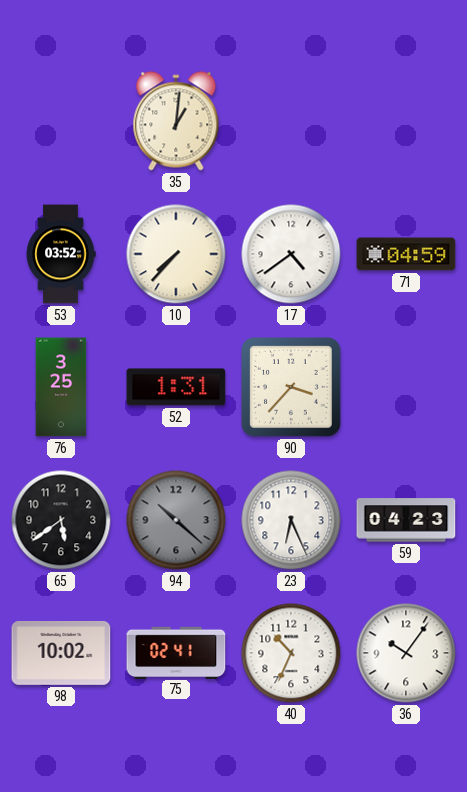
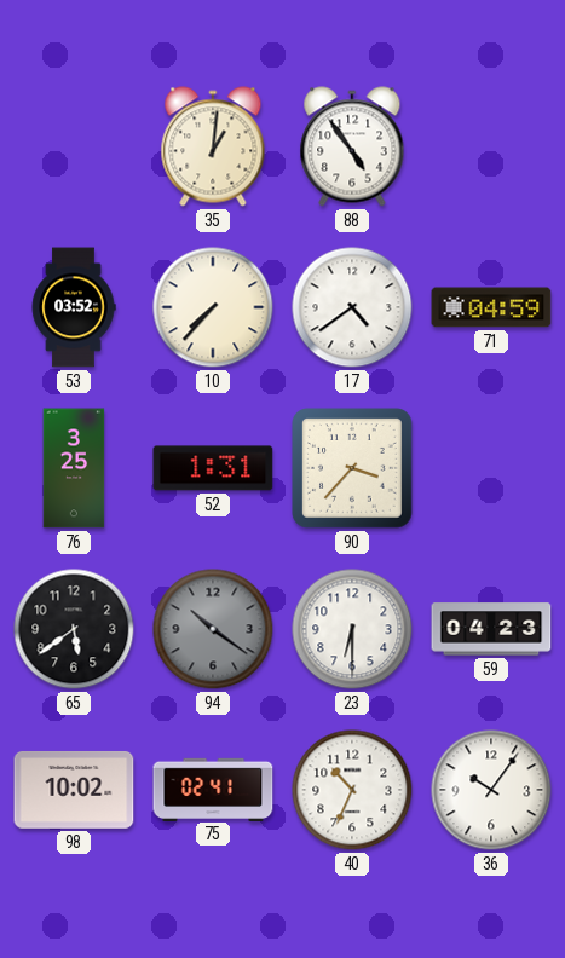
88: none -> 4:54 (352, 146)
94: 10:22 -> 10:21 (213, 629)
23: 6:26 -> 6:30 (352, 629)
